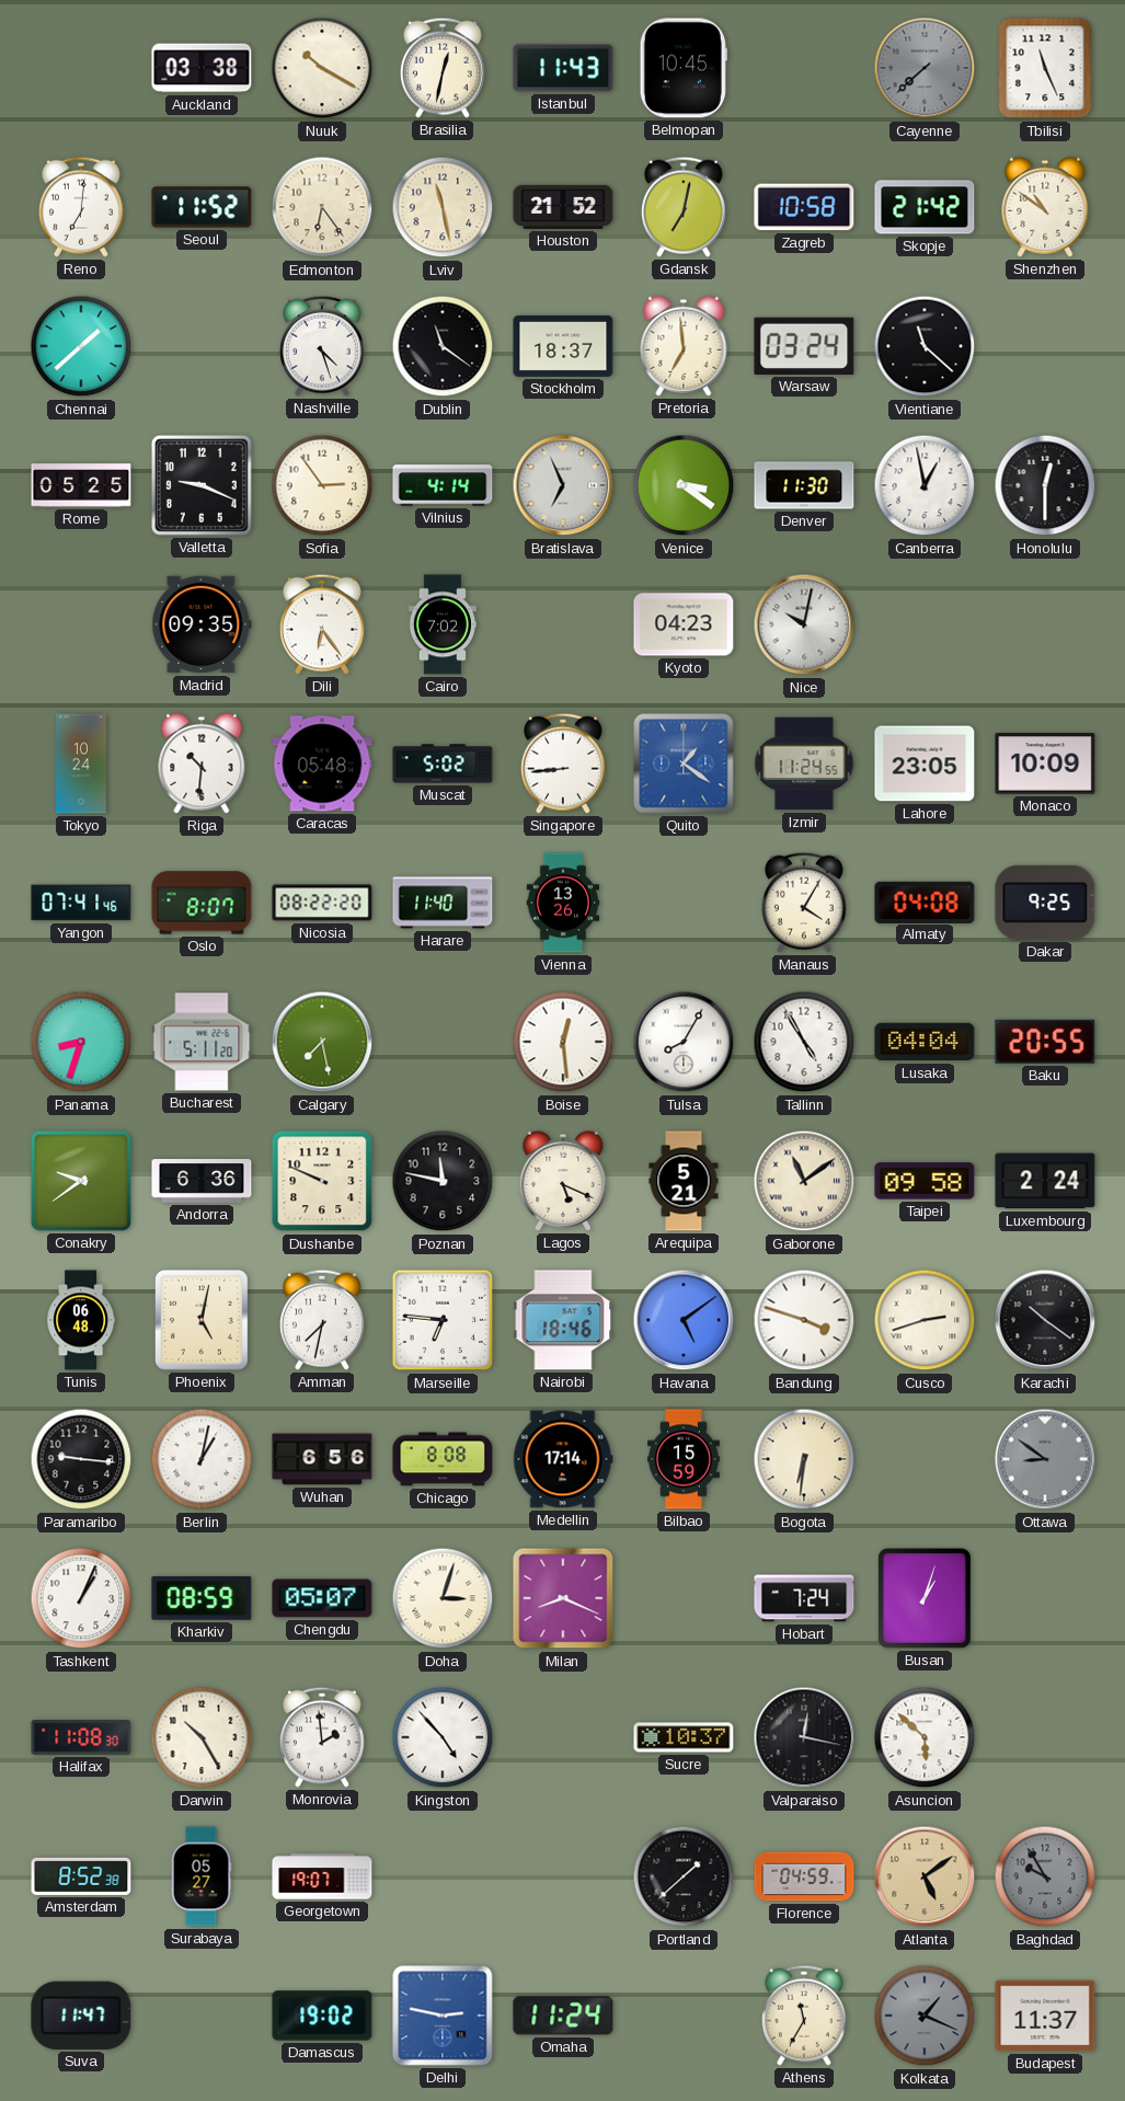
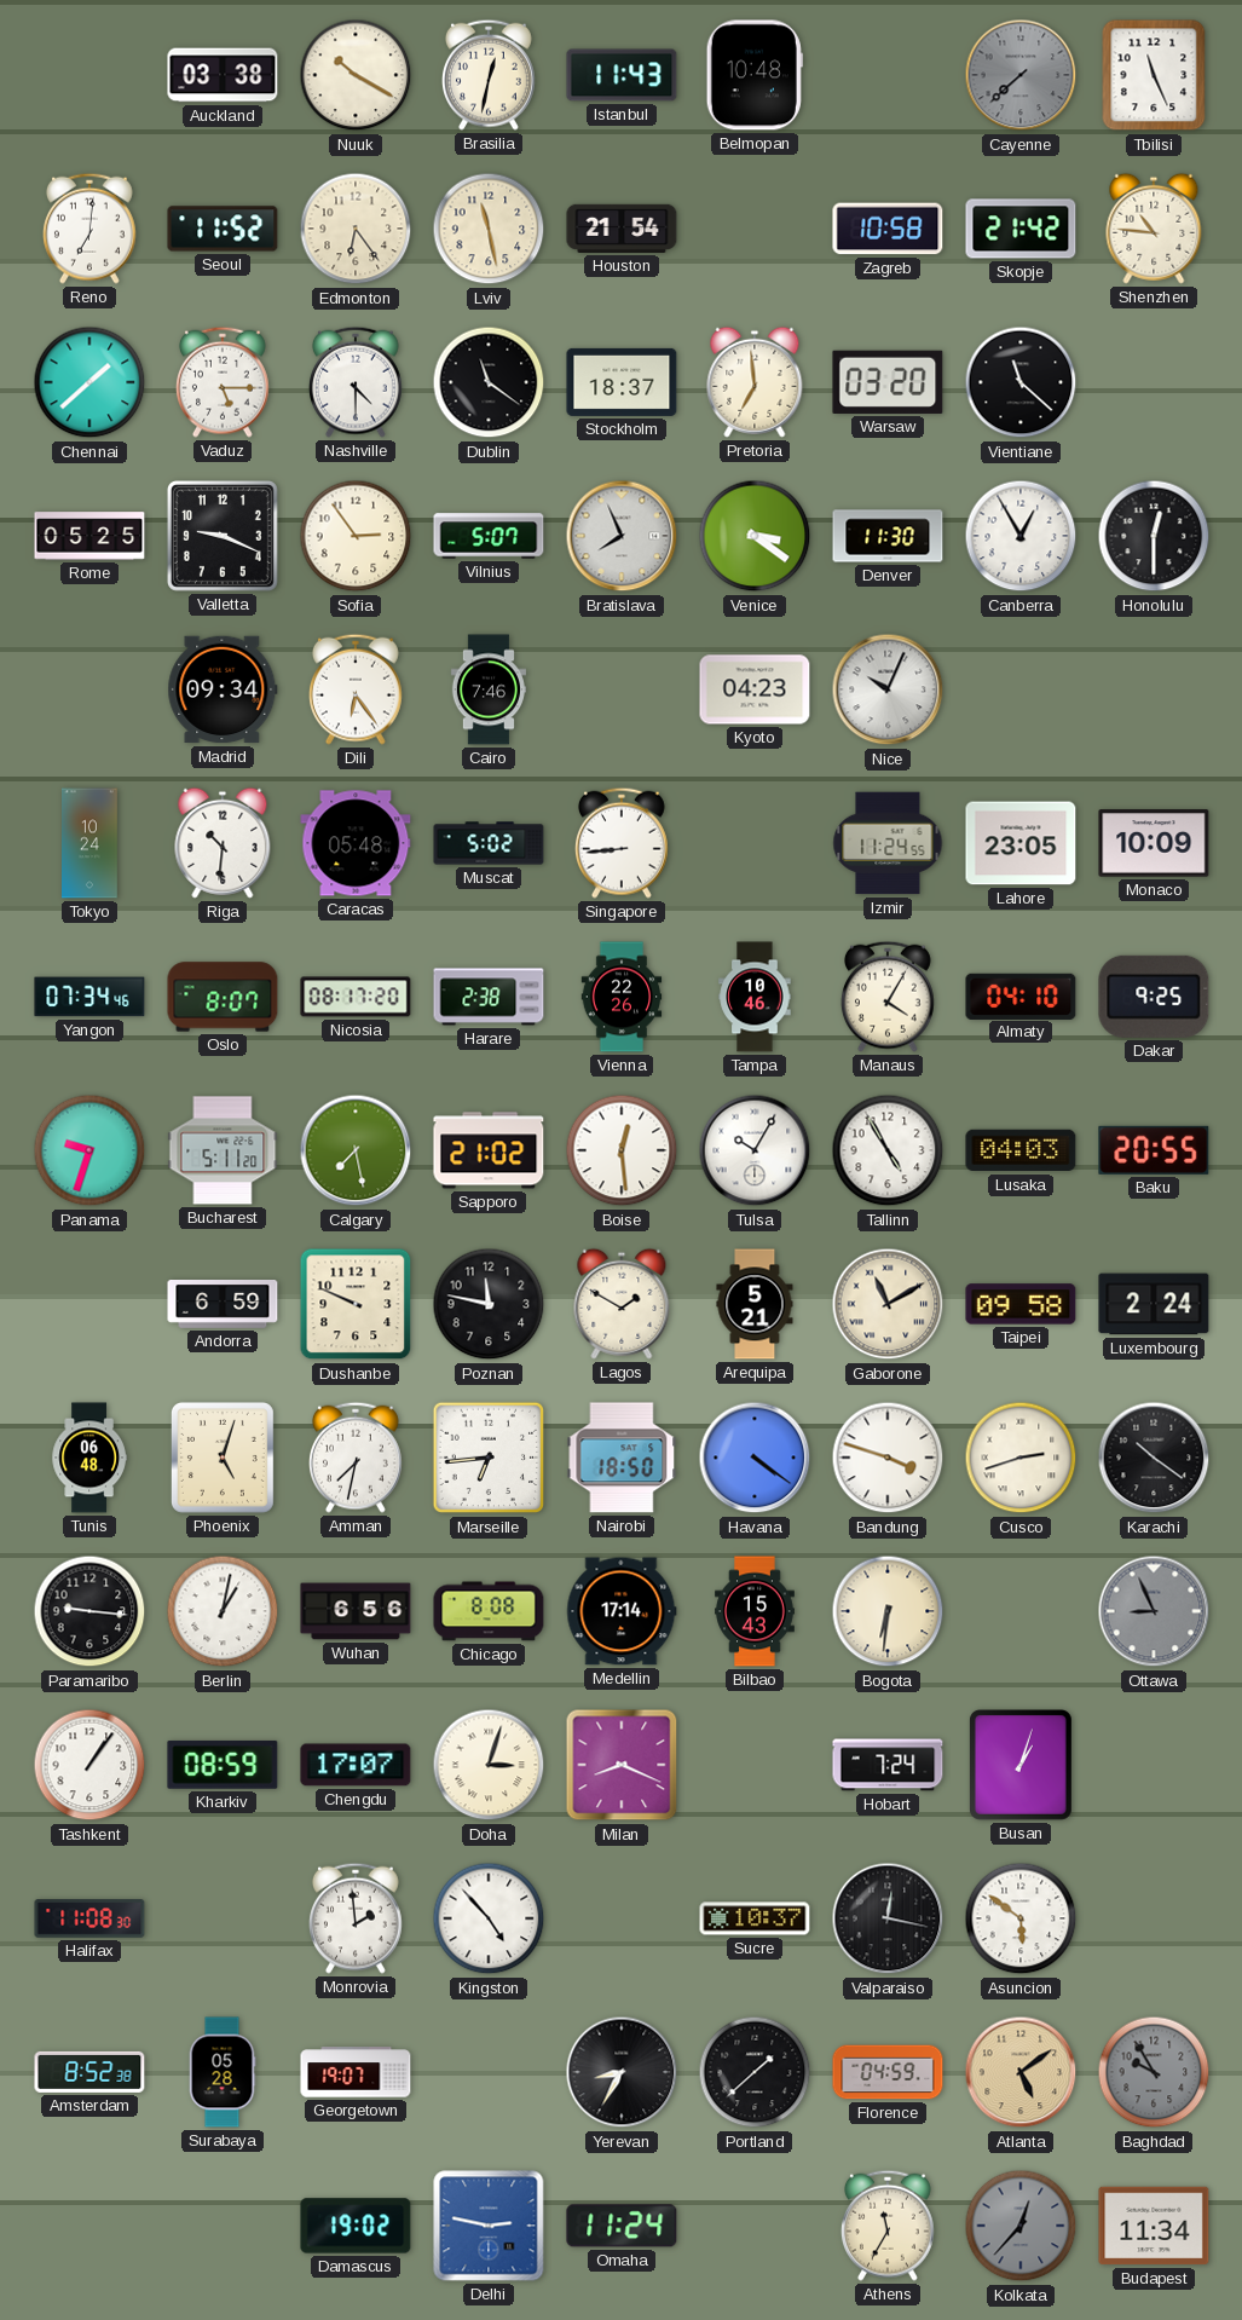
Belmopan: 10:45 -> 10:48 (755, 75)
Houston: 21:52 -> 21:54 (622, 229)
Gdansk: 7:02 -> none (684, 207)
Shenzhen: 10:51 -> 10:46 (1154, 229)
Vaduz: none -> 5:15 (223, 382)
Nashville: 4:27 -> 4:30 (356, 382)
Warsaw: 03:24 -> 03:20 (888, 382)
Vilnius: 4:14 -> 5:07 (489, 536)
Bratislava: 6:56 -> 7:56 (622, 536)
Canberra: 12:58 -> 12:55 (1021, 536)
Madrid: 09:35 -> 09:34 (223, 689)
Cairo: 7:02 -> 7:46 (487, 689)
Nice: 10:02 -> 10:04 (888, 689)
Quito: 1:21 -> none (684, 764)
Yangon: 07:41 -> 07:34 (89, 997)
Nicosia: 08:22 -> 08:17 (356, 997)
Harare: 11:40 -> 2:38 (489, 997)
Vienna: 13:26 -> 22:26 (622, 997)
Tampa: none -> 10:46 (755, 997)
Almaty: 04:08 -> 04:10 (1021, 995)
Panama: 8:33 -> 9:33 (89, 1150)
Sapporo: none -> 21:02 (489, 1150)
Tulsa: 8:05 -> 10:05 (755, 1150)
Lusaka: 04:04 -> 04:03 (1021, 1150)
Conakry: 9:39 -> none (81, 1181)
Andorra: 6:36 -> 6:59 (223, 1305)
Lagos: 5:19 -> 1:50 (622, 1304)
Gaborone: 11:09 -> 11:10 (888, 1304)
Phoenix: 5:02 -> 5:03 (223, 1458)
Marseille: 6:46 -> 6:44 (489, 1458)
Nairobi: 18:46 -> 18:50 (622, 1458)
Havana: 5:09 -> 4:21 (755, 1458)
Bilbao: 15:59 -> 15:43 (756, 1611)
Ottawa: 8:51 -> 8:56 (1154, 1611)
Tashkent: 1:04 -> 1:06 (89, 1765)
Chengdu: 05:07 -> 17:07 (356, 1765)
Darwin: 10:25 -> none (202, 1737)
Asuncion: 5:52 -> 5:51 (1021, 1918)
Surabaya: 05:27 -> 05:28 (223, 2072)
Yerevan: none -> 8:35 (622, 2072)
Suva: 11:47 -> none (81, 2016)
Kolkata: 1:19 -> 12:37 (1021, 2226)
Budapest: 11:37 -> 11:34 (1154, 2226)
